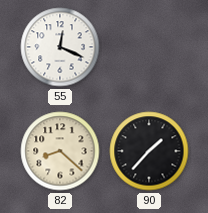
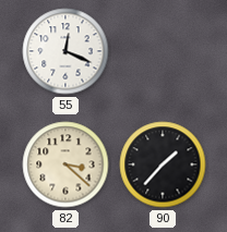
82: 8:22 -> 3:22 (65, 164)
